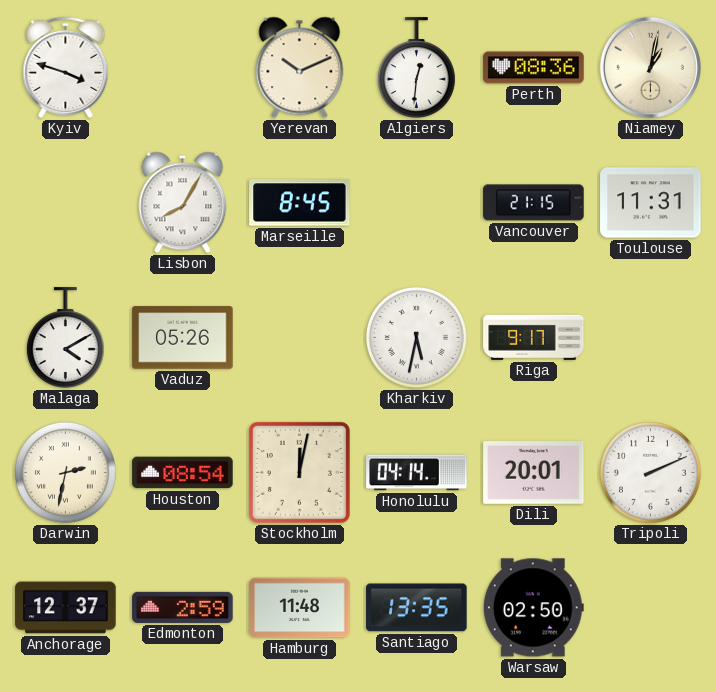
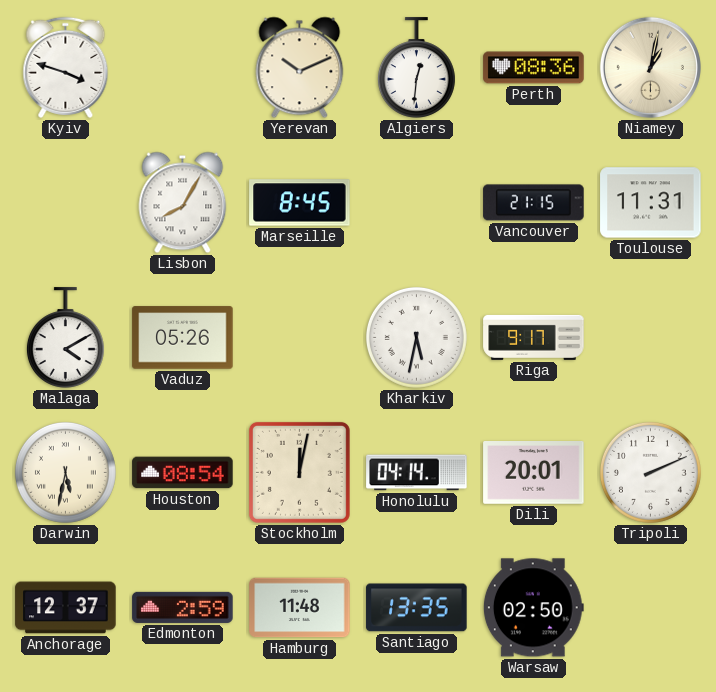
Darwin: 2:32 -> 5:32 (65, 472)
